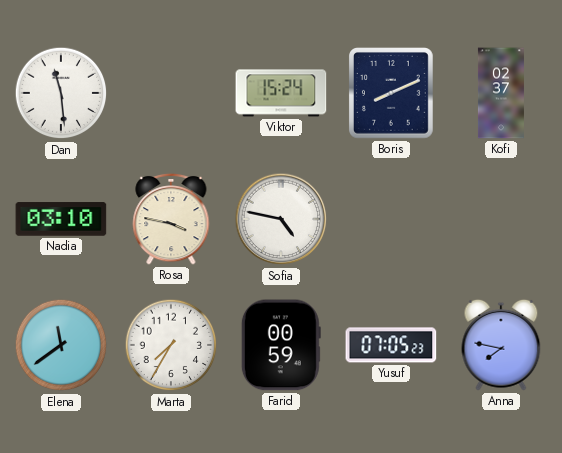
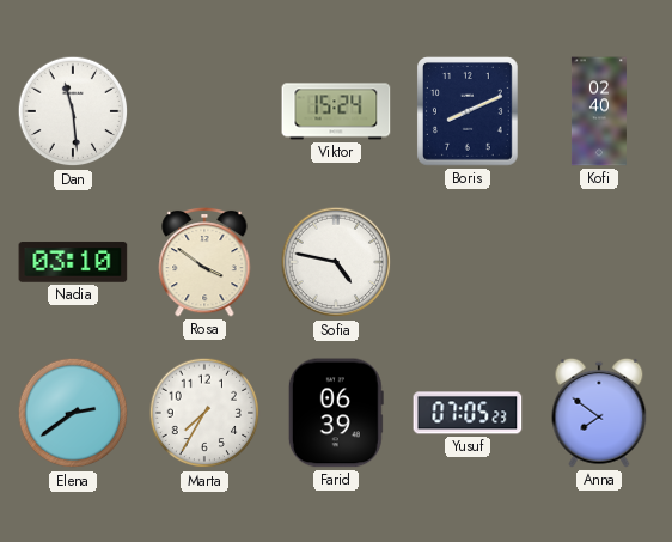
Kofi: 02:37 -> 02:40 (599, 111)
Rosa: 3:47 -> 3:51 (204, 262)
Elena: 11:39 -> 2:39 (73, 413)
Farid: 00:59 -> 06:39 (336, 413)
Anna: 7:47 -> 7:51 (599, 413)
